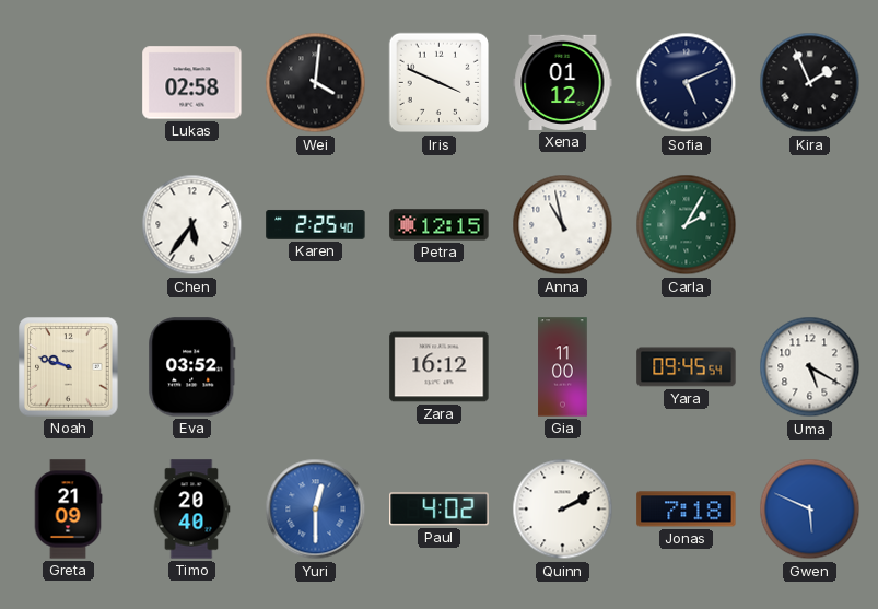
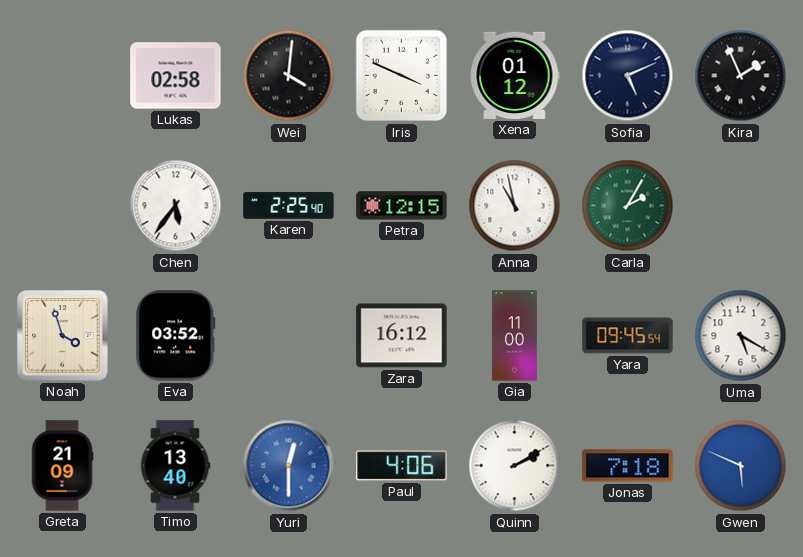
Noah: 9:48 -> 3:57 (63, 336)
Timo: 20:40 -> 13:40 (175, 466)
Paul: 4:02 -> 4:06 (402, 466)
